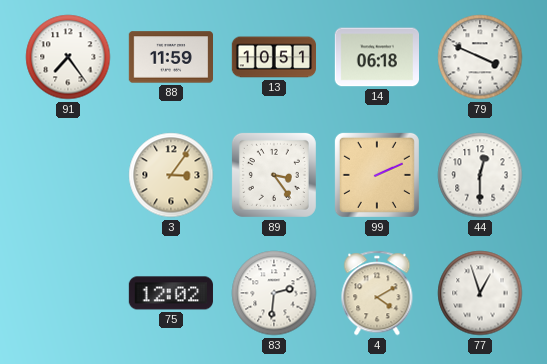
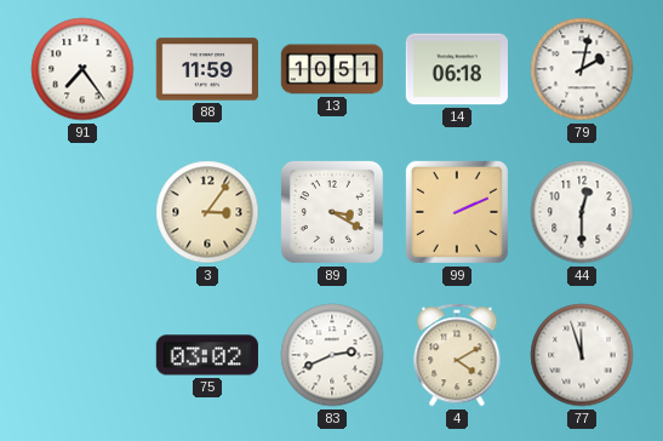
79: 3:49 -> 2:02 (582, 69)
89: 3:24 -> 3:20 (332, 212)
75: 12:02 -> 03:02 (207, 355)
83: 2:31 -> 2:41 (332, 355)
77: 12:57 -> 11:57 (582, 355)
